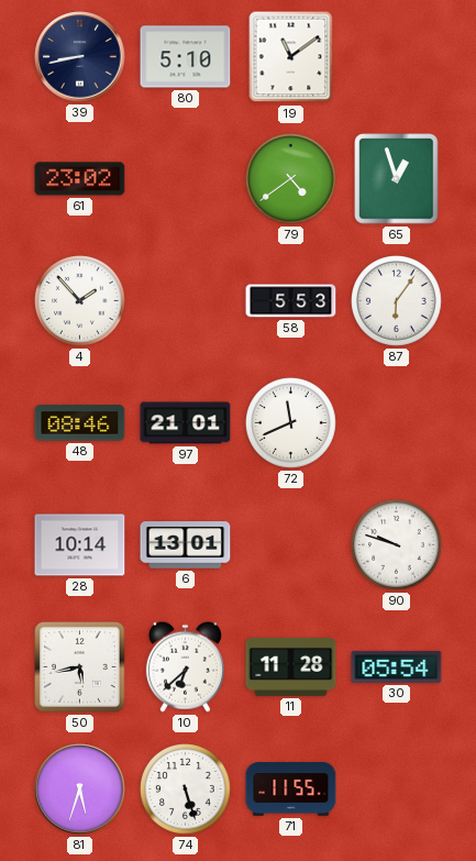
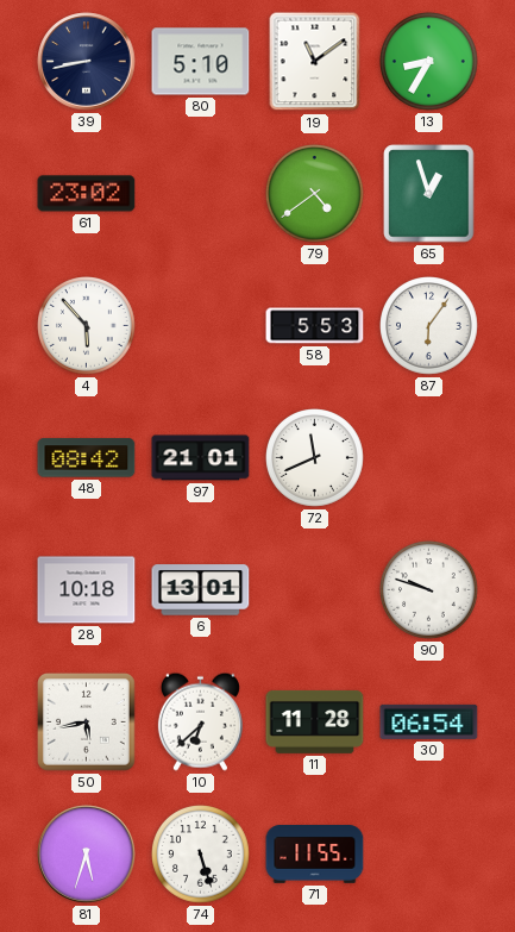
13: none -> 8:35 (429, 62)
4: 1:53 -> 5:53 (87, 326)
48: 08:46 -> 08:42 (87, 458)
28: 10:14 -> 10:18 (87, 590)
30: 05:54 -> 06:54 (429, 721)
